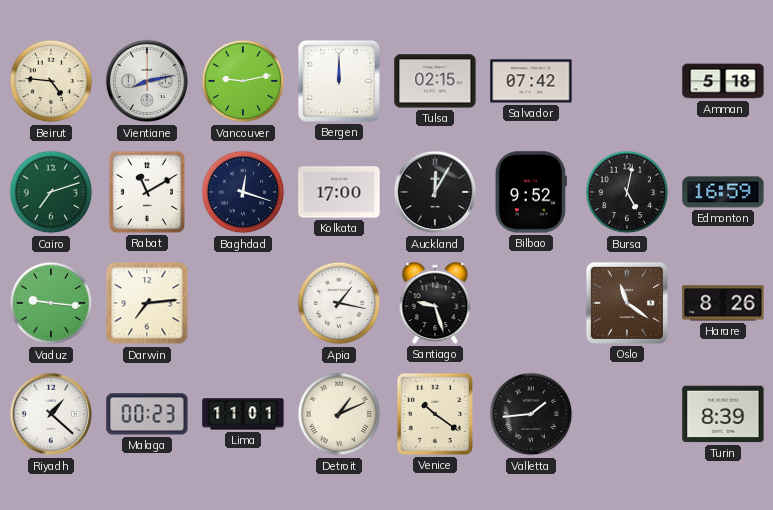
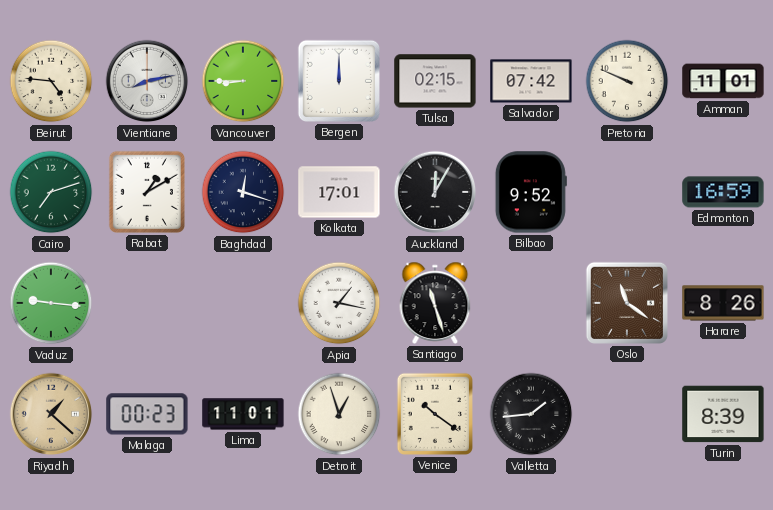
Vancouver: 9:13 -> 8:45 (243, 81)
Pretoria: none -> 9:49 (627, 81)
Amman: 5:18 -> 11:01 (723, 81)
Rabat: 11:10 -> 1:10 (147, 192)
Kolkata: 17:00 -> 17:01 (339, 192)
Bursa: 5:02 -> none (627, 192)
Darwin: 7:14 -> none (147, 303)
Santiago: 9:27 -> 11:27 (435, 303)
Riyadh dial: white -> champagne (51, 414)
Detroit: 1:11 -> 12:57 (339, 414)
